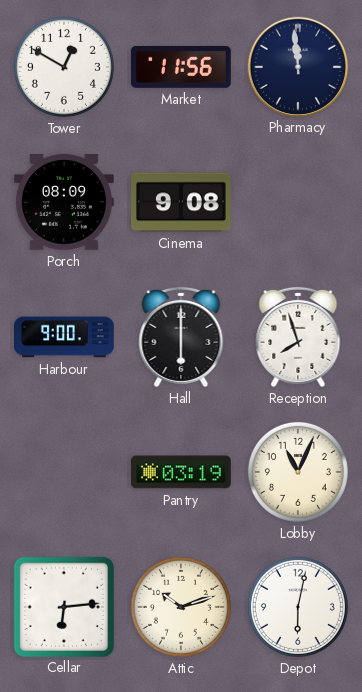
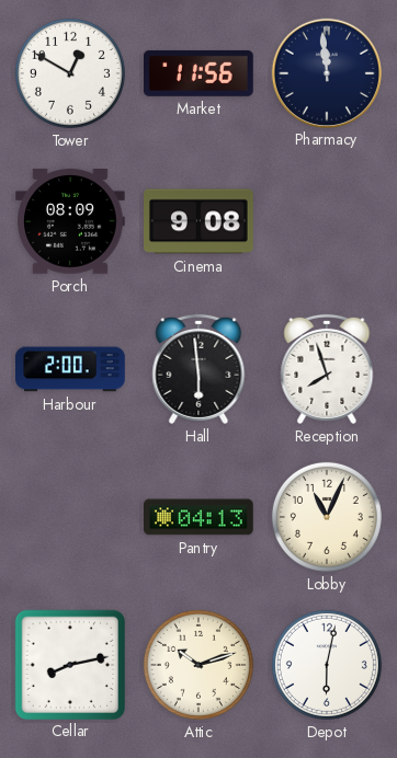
Harbour: 9:00 -> 2:00 (71, 369)
Hall: 6:00 -> 5:59 (198, 369)
Pantry: 03:19 -> 04:13 (200, 517)
Cellar: 6:14 -> 8:13 (69, 664)
